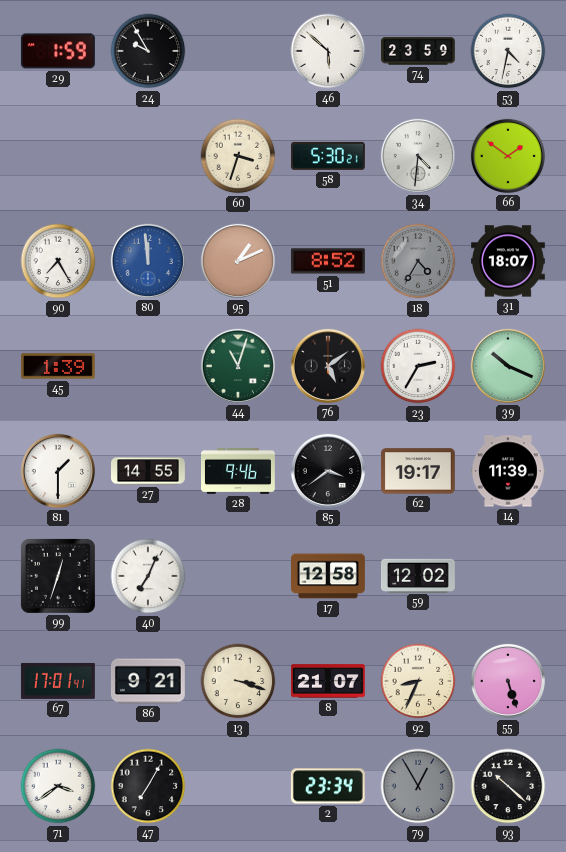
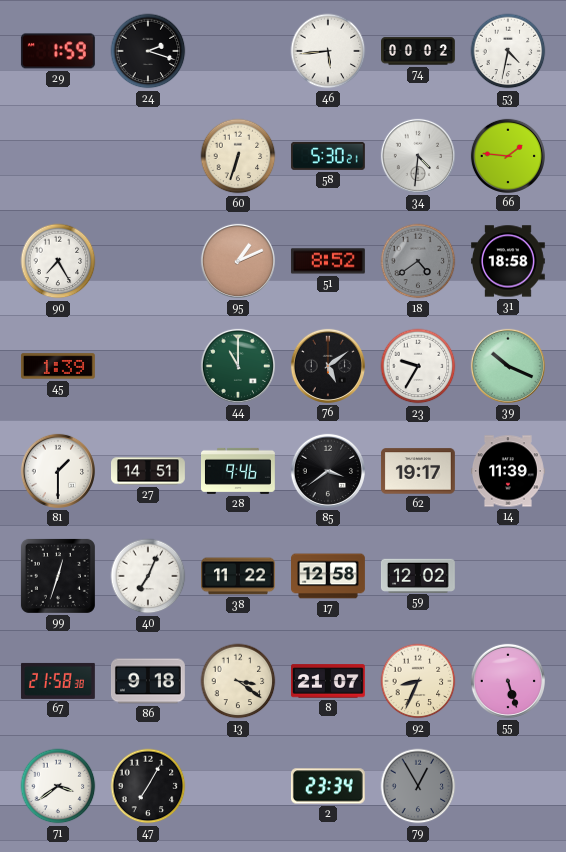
24: 9:55 -> 2:18 (148, 51)
46: 5:52 -> 5:44 (328, 51)
74: 23:59 -> 00:02 (419, 51)
60: 3:33 -> 6:33 (238, 156)
66: 1:51 -> 1:46 (508, 156)
80: 11:59 -> none (148, 261)
18: 4:35 -> 4:39 (418, 261)
31: 18:07 -> 18:58 (509, 261)
44: 11:03 -> 11:00 (238, 366)
23: 2:35 -> 9:35 (418, 366)
27: 14:55 -> 14:51 (149, 471)
38: none -> 11:22 (239, 576)
67: 17:01 -> 21:58 (58, 681)
86: 9:21 -> 9:18 (148, 681)
13: 3:18 -> 3:21 (238, 681)
93: 10:22 -> none (508, 786)
